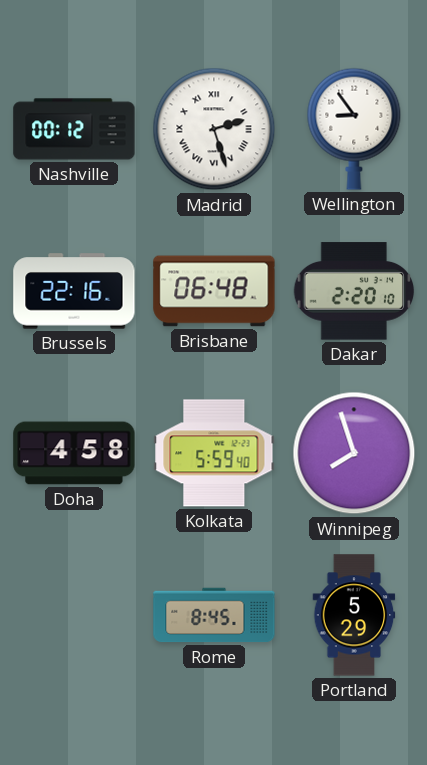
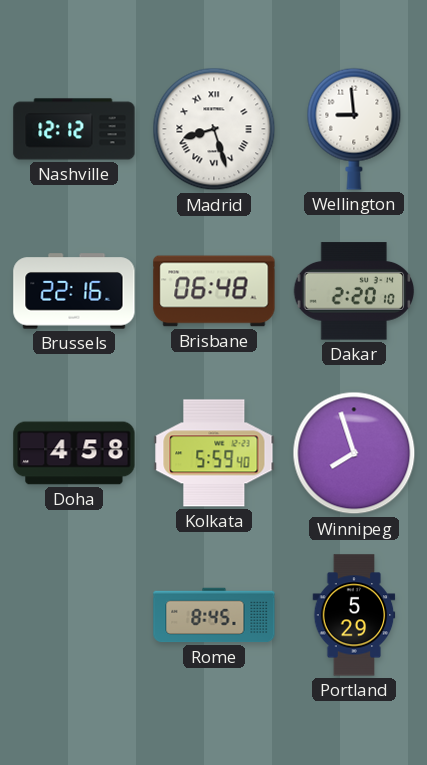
Nashville: 00:12 -> 12:12 (74, 129)
Madrid: 2:27 -> 8:27 (214, 129)
Wellington: 8:54 -> 8:59 (354, 129)
